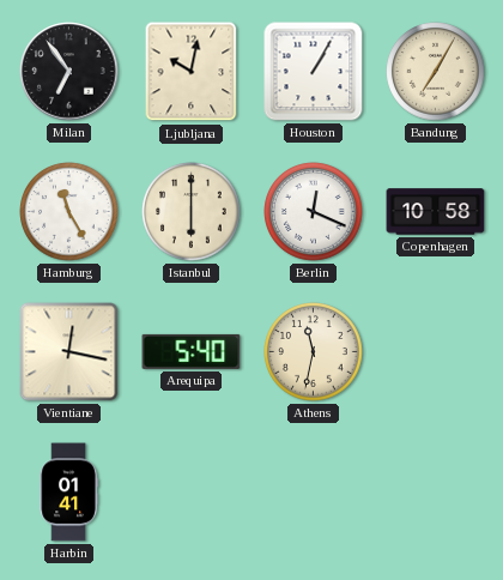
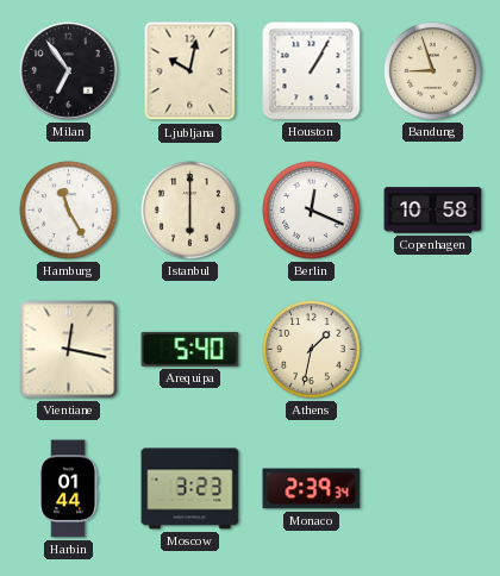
Bandung: 7:05 -> 8:57 (433, 71)
Athens: 11:32 -> 1:32 (312, 350)
Harbin: 01:41 -> 01:44 (68, 489)
Moscow: none -> 3:23 (190, 489)
Monaco: none -> 2:39 (312, 489)
